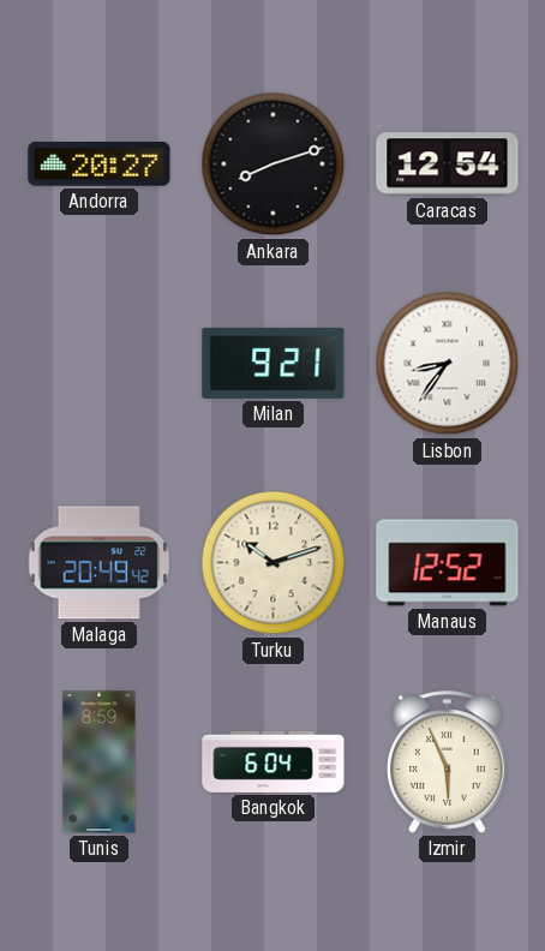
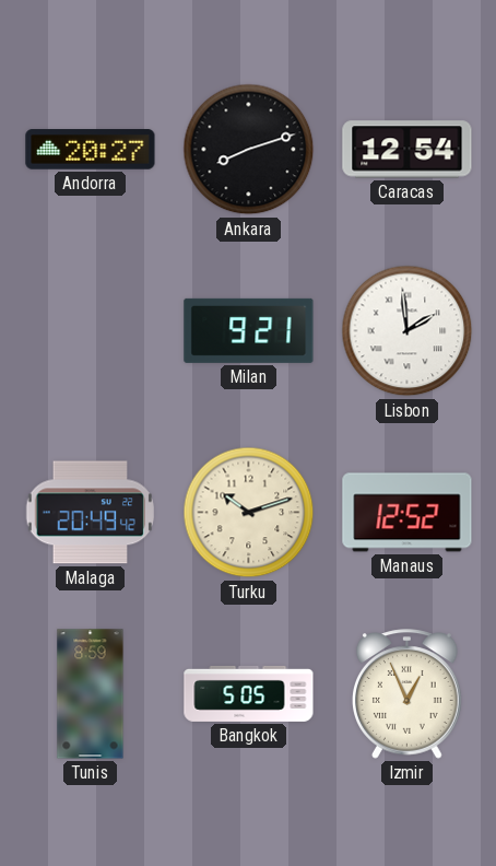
Lisbon: 8:36 -> 1:59 (408, 331)
Bangkok: 6:04 -> 5:05 (249, 693)
Izmir: 5:56 -> 12:56 (408, 694)
